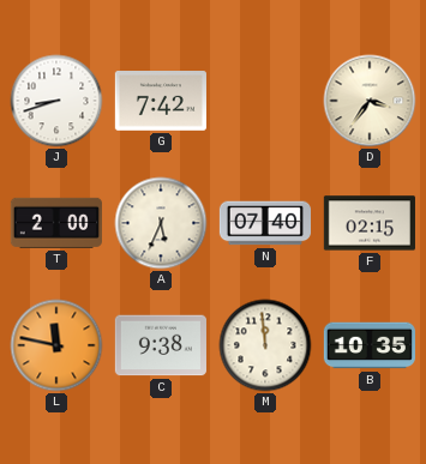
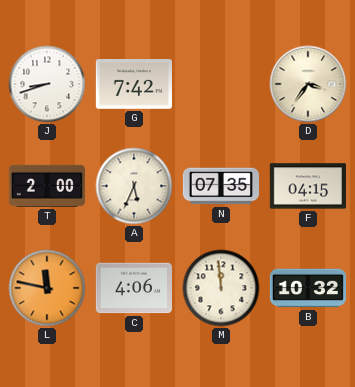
N: 07:40 -> 07:35 (220, 186)
F: 02:15 -> 04:15 (308, 186)
C: 9:38 -> 4:06 (134, 288)
B: 10:35 -> 10:32 (308, 288)
